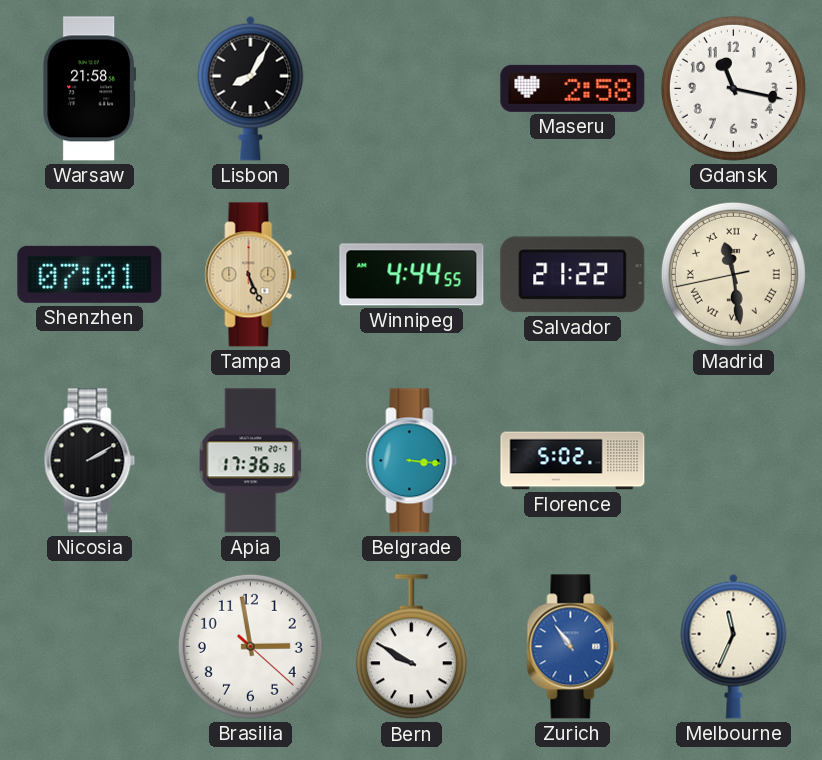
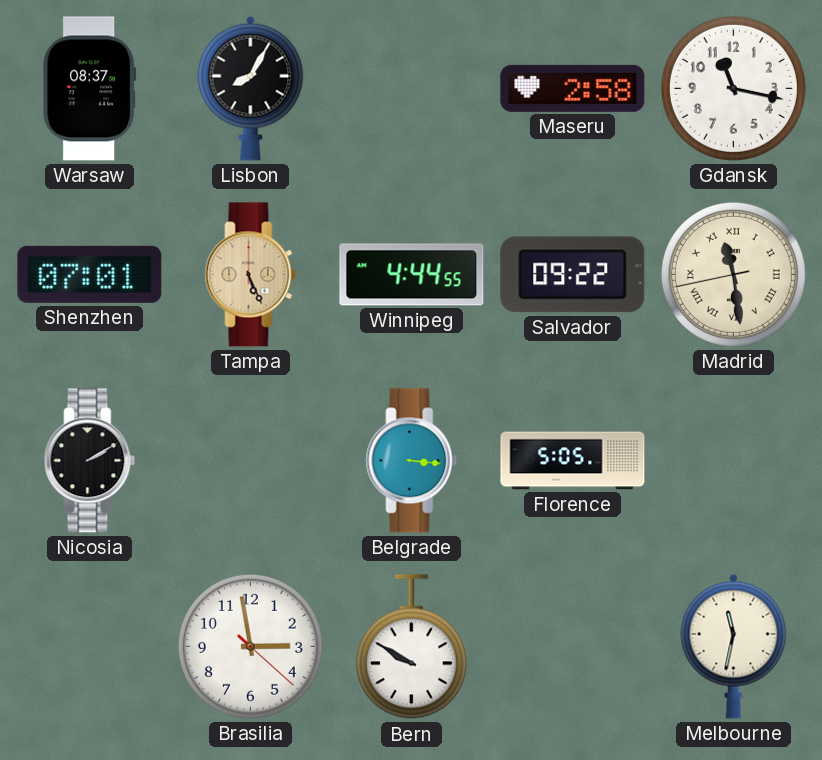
Warsaw: 21:58 -> 08:37 (90, 89)
Salvador: 21:22 -> 09:22 (573, 275)
Apia: 17:36 -> none (251, 461)
Florence: 5:02 -> 5:05 (573, 461)
Zurich: 10:54 -> none (573, 647)
Melbourne: 11:34 -> 11:32 (734, 646)
